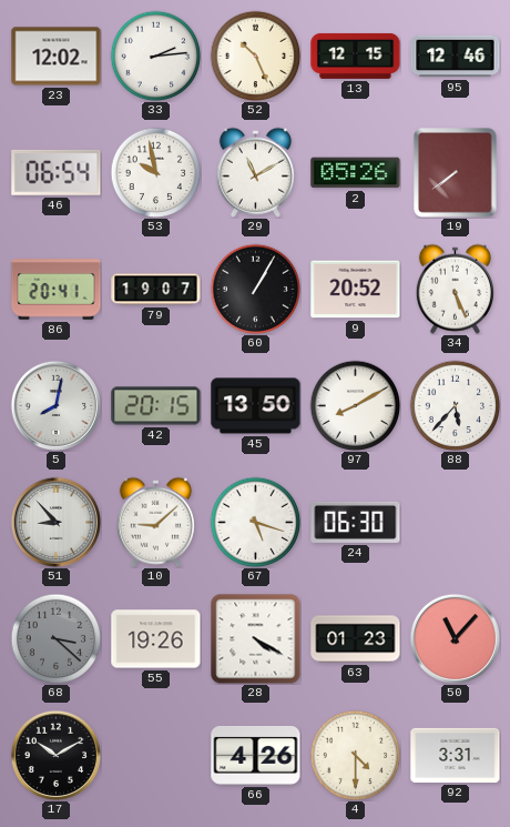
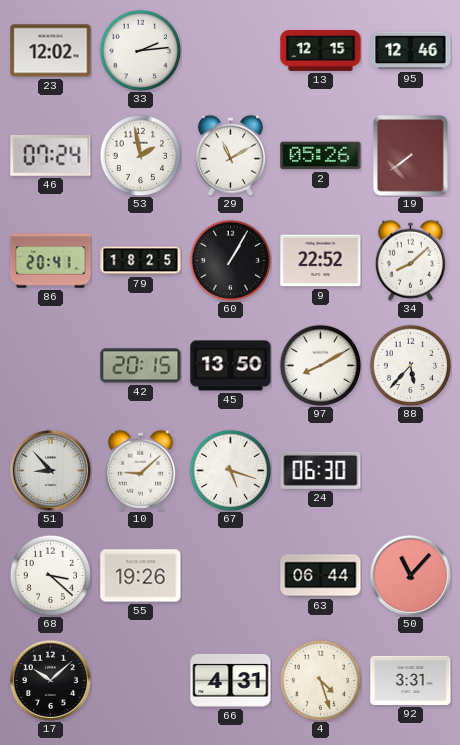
52: 10:26 -> none (255, 56)
46: 06:54 -> 07:24 (51, 155)
53: 9:58 -> 1:58 (140, 155)
79: 19:07 -> 18:25 (141, 261)
9: 20:52 -> 22:52 (321, 261)
34: 5:26 -> 8:08 (410, 260)
5: 8:02 -> none (55, 405)
68 dial: grey -> white (50, 575)
28: 4:20 -> none (256, 639)
63: 01:23 -> 06:44 (321, 576)
17: 10:10 -> 10:08 (50, 680)
66: 4:26 -> 4:31 (231, 680)
4: 4:30 -> 4:27 (320, 680)
